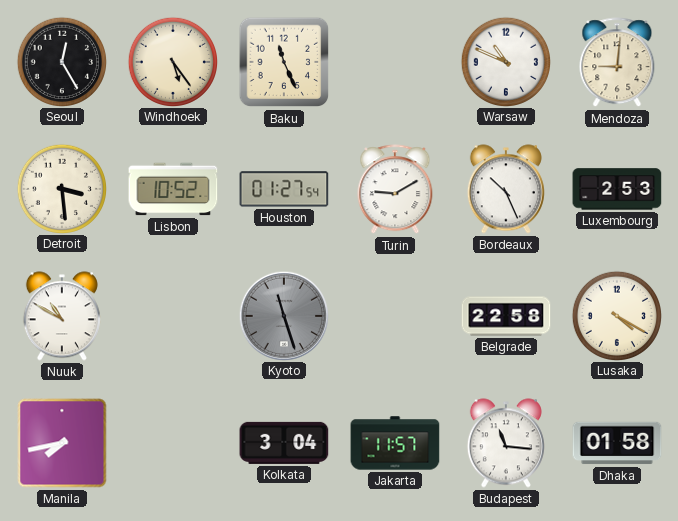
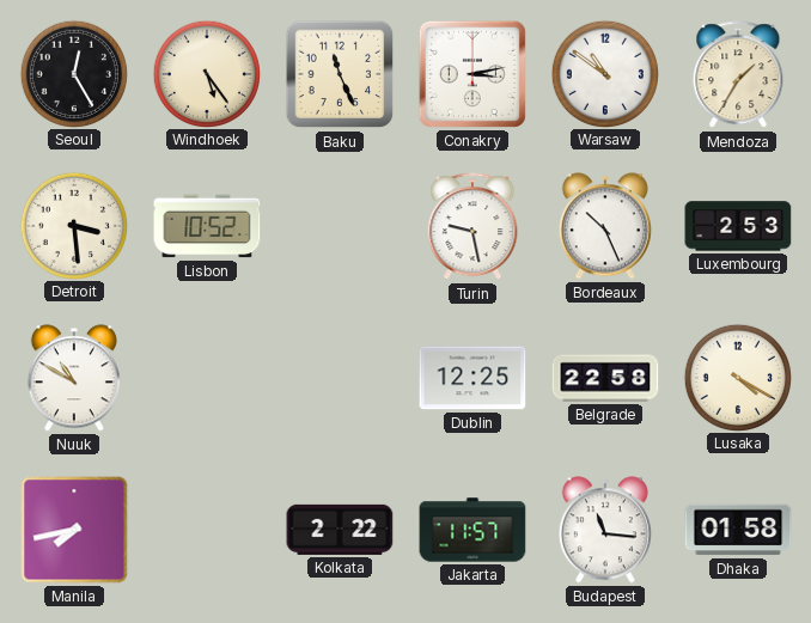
Conakry: none -> 3:13 (472, 74)
Warsaw: 10:49 -> 10:51 (604, 73)
Mendoza: 9:01 -> 1:35 (738, 75)
Houston: 01:27 -> none (284, 189)
Turin: 9:10 -> 9:28 (472, 227)
Kyoto: 11:27 -> none (283, 315)
Dublin: none -> 12:25 (472, 378)
Kolkata: 3:04 -> 2:22 (340, 530)
